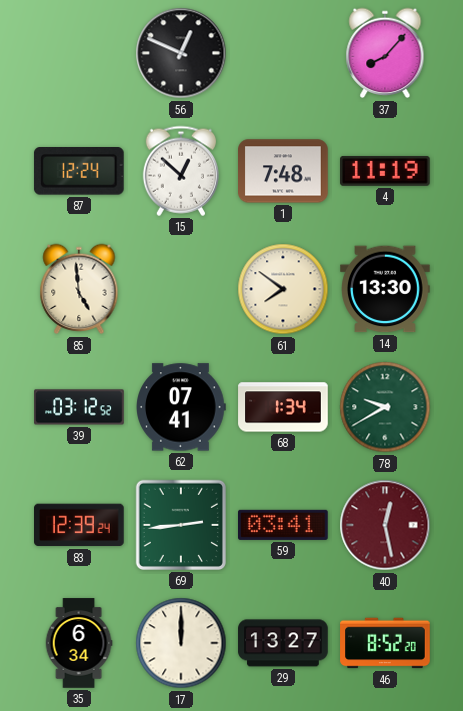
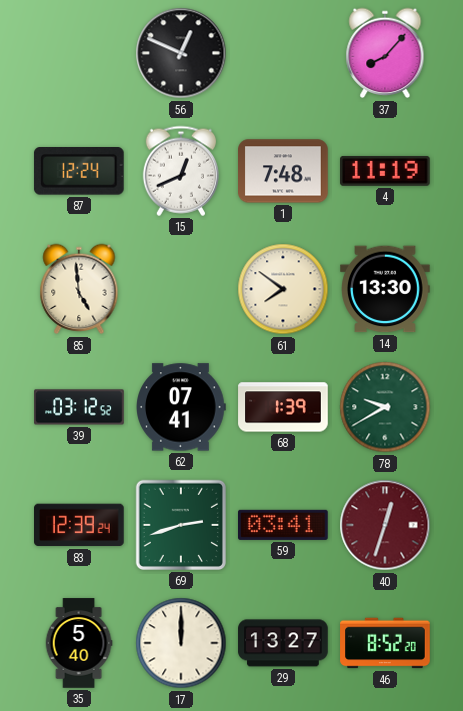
15: 12:52 -> 12:41 (181, 171)
68: 1:34 -> 1:39 (283, 407)
69: 2:44 -> 2:42 (181, 525)
40: 12:28 -> 12:33 (385, 525)
35: 6:34 -> 5:40 (79, 643)
